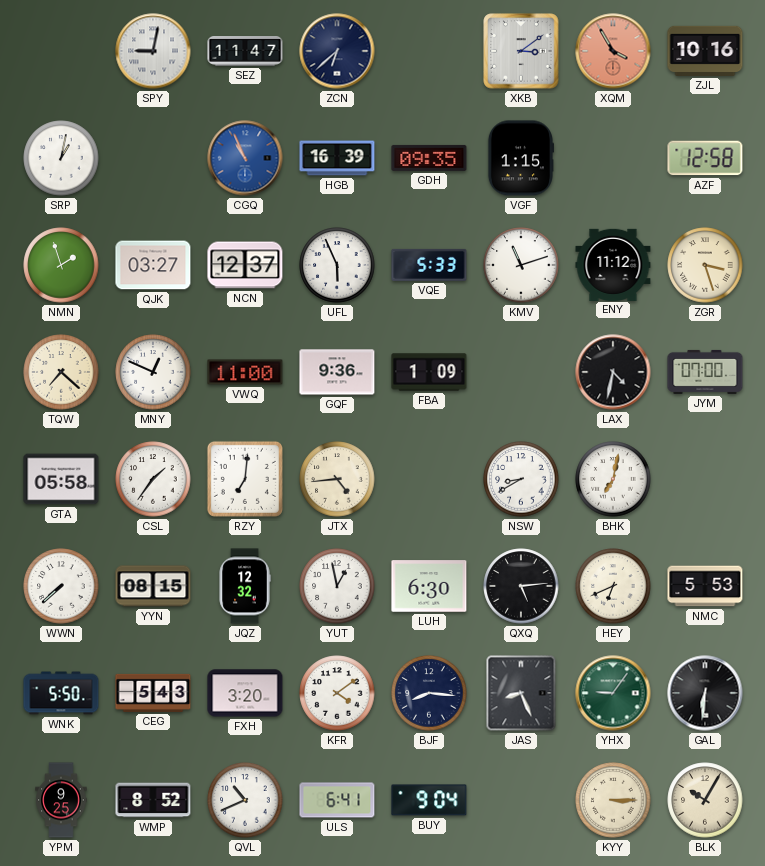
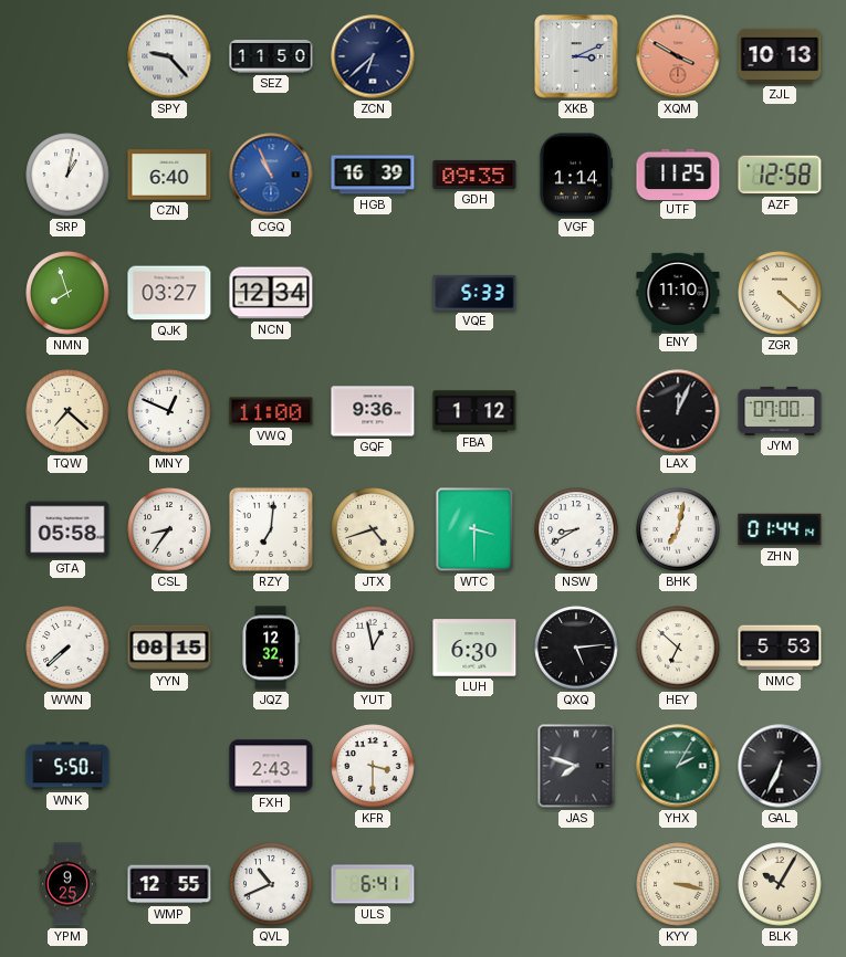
SPY: 9:02 -> 9:23 (169, 56)
SEZ: 11:47 -> 11:50 (271, 57)
XKB: 3:09 -> 3:11 (576, 56)
XQM: 3:55 -> 3:50 (678, 56)
ZJL: 10:16 -> 10:13 (780, 56)
CZN: none -> 6:40 (169, 175)
VGF: 1:15 -> 1:14 (575, 175)
UTF: none -> 11:25 (678, 173)
NMN: 1:57 -> 7:57 (67, 293)
NCN: 12:37 -> 12:34 (271, 293)
UFL: 5:56 -> none (337, 265)
KMV: 11:12 -> none (521, 265)
ENY: 11:12 -> 11:10 (678, 292)
ZGR: 3:27 -> 4:22 (780, 293)
FBA: 1:09 -> 1:12 (474, 411)
LAX: 4:32 -> 12:04 (678, 411)
CSL: 1:36 -> 8:36 (169, 529)
JTX: 4:44 -> 4:42 (373, 529)
WTC: none -> 3:30 (474, 529)
ZHN: none -> 01:44 (780, 529)
HEY: 6:41 -> 6:52 (678, 648)
CEG: 5:43 -> none (153, 693)
FXH: 3:20 -> 2:43 (271, 766)
KFR: 4:09 -> 3:30 (373, 766)
BJF: 8:16 -> none (429, 693)
JAS: 8:26 -> 7:48 (576, 766)
YHX: 9:06 -> 2:05 (678, 766)
GAL: 6:31 -> 6:34 (780, 766)
WMP: 8:52 -> 12:55 (169, 884)
BUY: 9:04 -> none (429, 800)
KYY: 3:15 -> 3:17 (678, 884)
